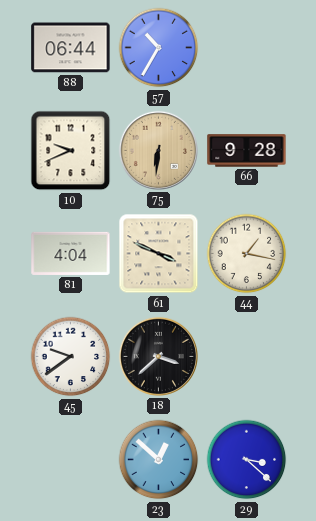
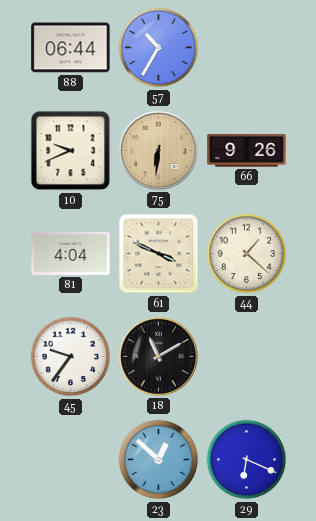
66: 9:28 -> 9:26 (247, 151)
44: 1:17 -> 1:22 (247, 254)
45: 9:39 -> 9:36 (71, 357)
18: 3:38 -> 11:10 (158, 356)
29: 3:22 -> 6:19 (247, 460)
